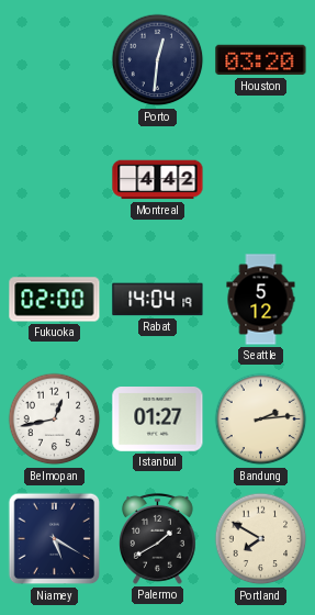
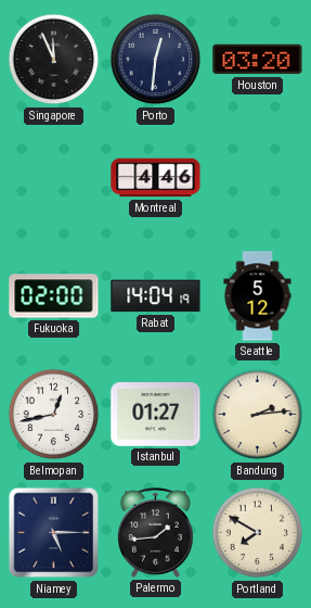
Singapore: none -> 11:56 (54, 60)
Montreal: 4:42 -> 4:46 (156, 178)
Niamey: 5:20 -> 5:15 (54, 533)
Palermo: 1:40 -> 1:44 (156, 532)
